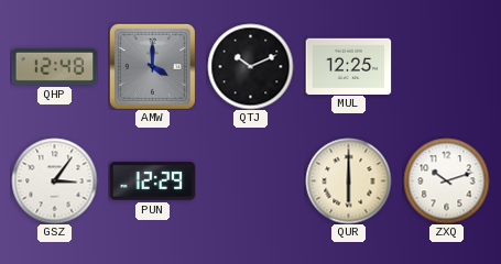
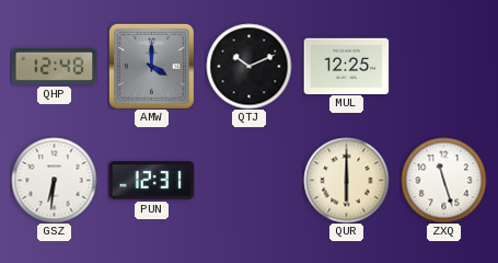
GSZ: 3:06 -> 6:31 (54, 180)
PUN: 12:29 -> 12:31 (151, 181)
ZXQ: 10:12 -> 11:27 (443, 180)
